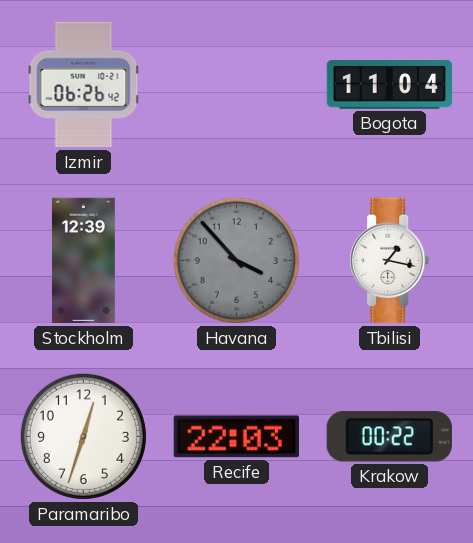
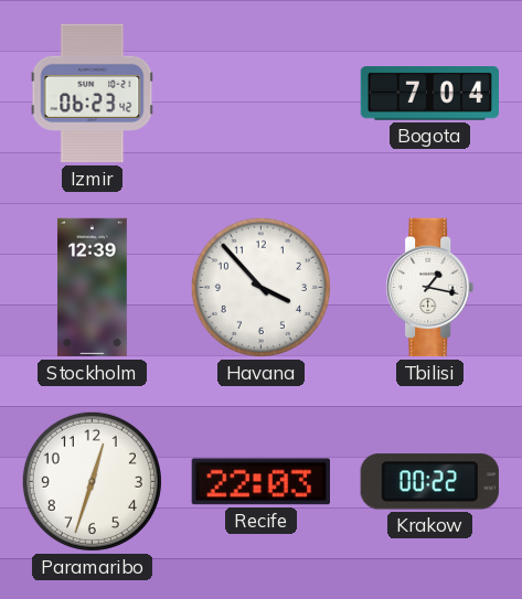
Izmir: 06:26 -> 06:23 (93, 94)
Bogota: 11:04 -> 7:04 (430, 94)
Havana dial: grey -> white (260, 287)
